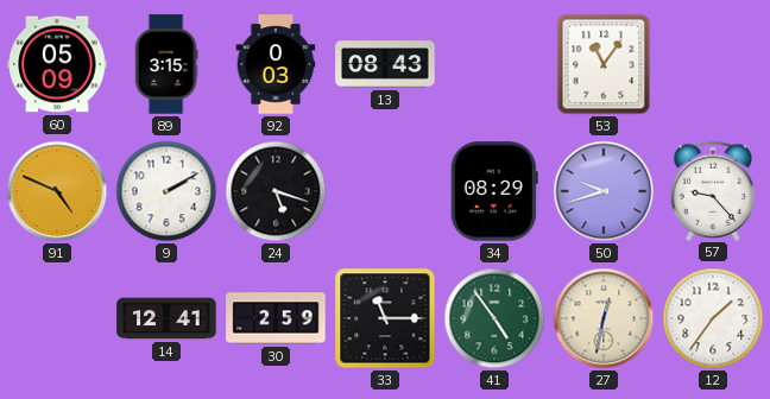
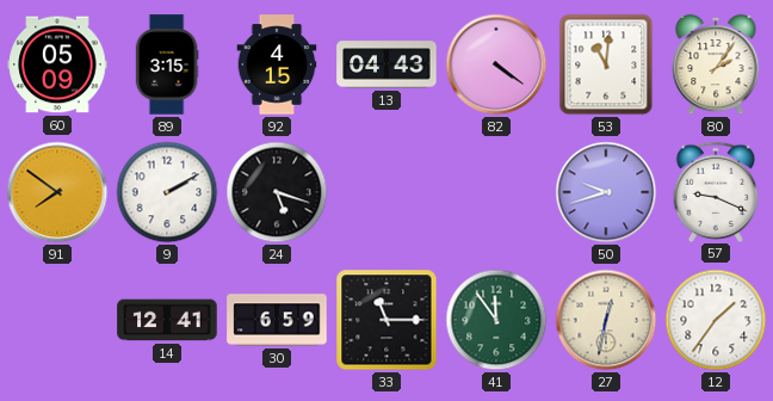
92: 0:03 -> 4:15 (277, 64)
13: 08:43 -> 04:43 (386, 64)
82: none -> 4:21 (496, 64)
53: 11:06 -> 11:01 (606, 64)
80: none -> 2:06 (716, 64)
91: 4:49 -> 7:51 (57, 192)
34: 08:29 -> none (494, 191)
57: 9:23 -> 9:19 (716, 191)
30: 2:59 -> 6:59 (277, 320)
41: 4:54 -> 11:54 (496, 320)
